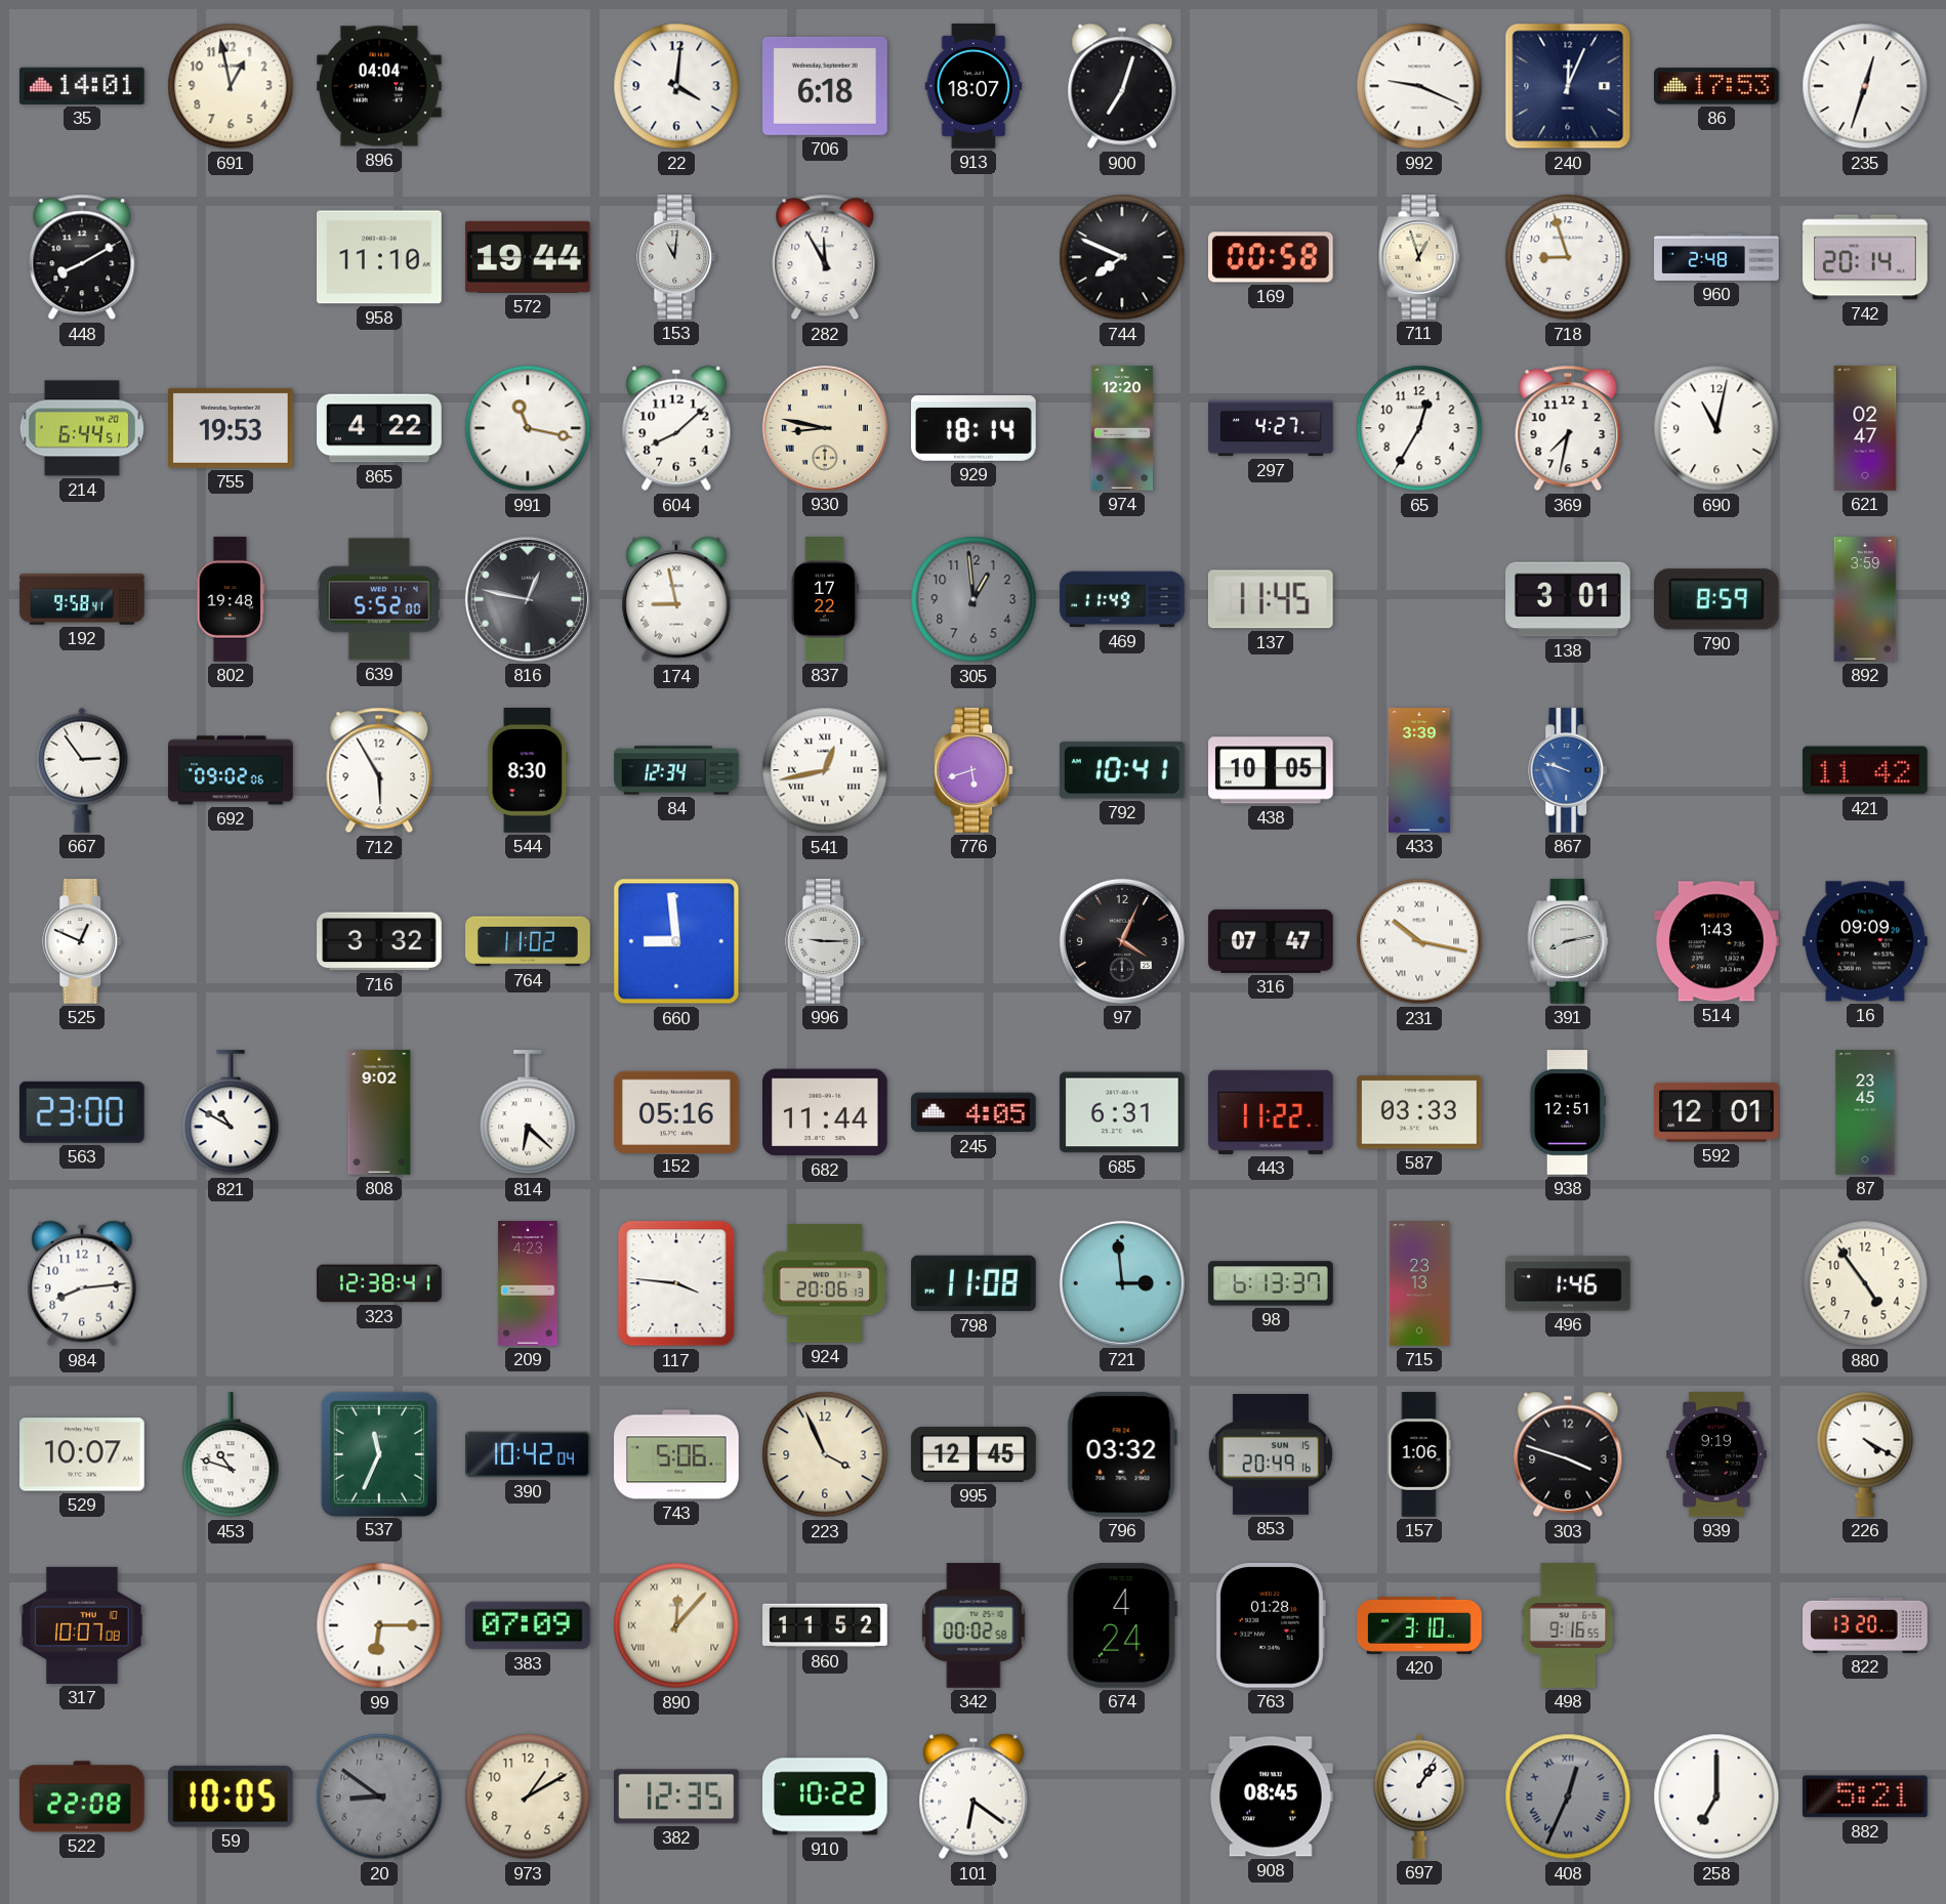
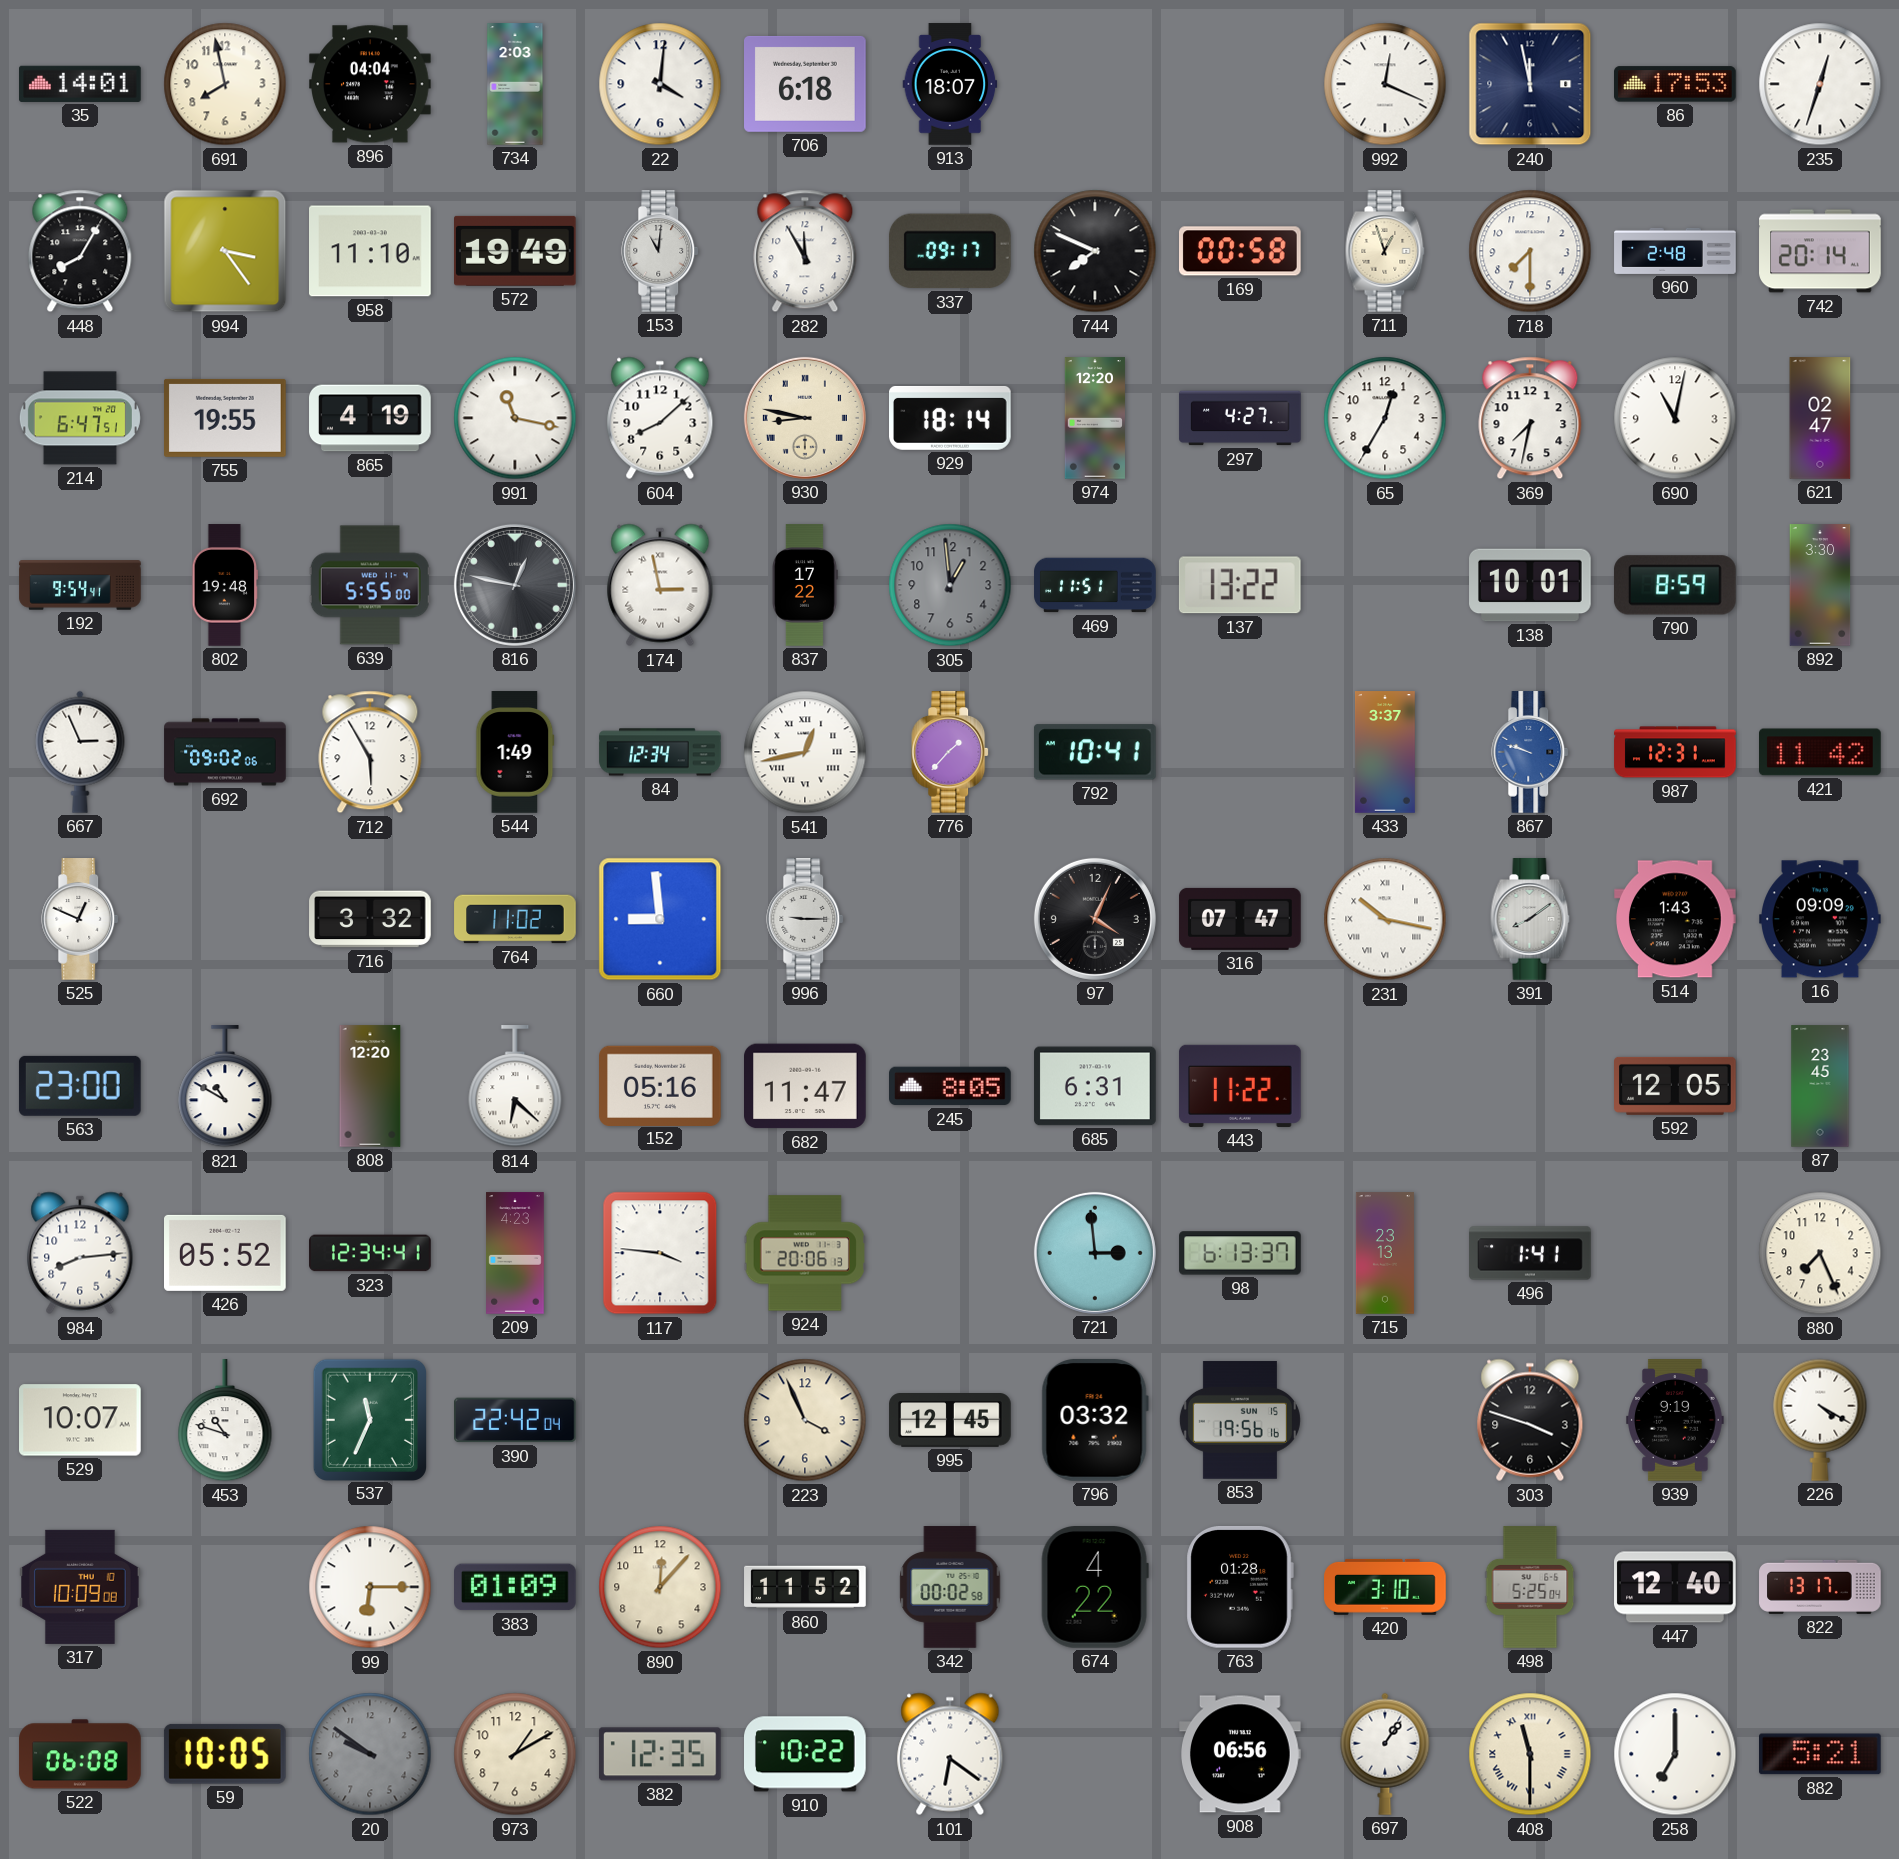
691: 12:58 -> 7:58 (225, 84)
734: none -> 2:03 (515, 84)
900: 7:03 -> none (1122, 86)
992: 9:19 -> 12:19 (1385, 84)
240: 12:04 -> 11:58 (1530, 84)
448: 8:10 -> 8:05 (80, 251)
994: none -> 3:24 (225, 251)
572: 19:44 -> 19:49 (516, 251)
337: none -> 09:17 (950, 251)
718: 8:57 -> 7:30 (1530, 251)
214: 6:44 -> 6:47 (80, 418)
755: 19:53 -> 19:55 (225, 418)
865: 4:22 -> 4:19 (370, 418)
192: 9:58 -> 9:54 (80, 585)
639: 5:52 -> 5:55 (370, 585)
174: 8:58 -> 2:58 (660, 585)
469: 11:49 -> 11:51 (1095, 585)
137: 11:45 -> 13:22 (1240, 585)
138: 3:01 -> 10:01 (1530, 585)
892: 3:59 -> 3:30 (1820, 585)
667: 2:54 -> 2:56 (80, 752)
544: 8:30 -> 1:49 (515, 752)
776: 5:42 -> 1:37 (951, 752)
438: 10:05 -> none (1271, 770)
433: 3:39 -> 3:37 (1385, 752)
987: none -> 12:31 (1675, 752)
391: 8:13 -> 8:09 (1530, 919)
808: 9:02 -> 12:20 (370, 1086)
682: 11:44 -> 11:47 (806, 1086)
245: 4:05 -> 8:05 (950, 1086)
587: 03:33 -> none (1420, 1112)
938: 12:51 -> none (1568, 1112)
592: 12:01 -> 12:05 (1676, 1086)
426: none -> 05:52 (226, 1253)
323: 12:38 -> 12:34 (370, 1253)
798: 11:08 -> none (974, 1283)
496: 1:46 -> 1:41 (1530, 1253)
880: 4:54 -> 7:26 (1820, 1253)
390: 10:42 -> 22:42 (516, 1420)
743: 5:06 -> none (676, 1454)
853: 20:49 -> 19:56 (1240, 1420)
157: 1:06 -> none (1419, 1454)
317: 10:07 -> 10:09 (81, 1587)
383: 07:09 -> 01:09 (516, 1587)
890 numerals: Roman -> Arabic (660, 1587)
674: 4:24 -> 4:22 (1095, 1588)
498: 9:16 -> 5:25 (1530, 1587)
447: none -> 12:40 (1675, 1587)
822: 13:20 -> 13:17 (1820, 1587)
522: 22:08 -> 06:08 (80, 1754)
20: 8:51 -> 9:51 (370, 1754)
908: 08:45 -> 06:56 (1241, 1754)
408: 12:34 -> 11:30 (1530, 1754)
408 dial: grey -> cream (1530, 1754)
